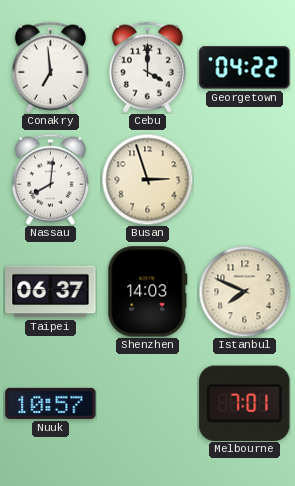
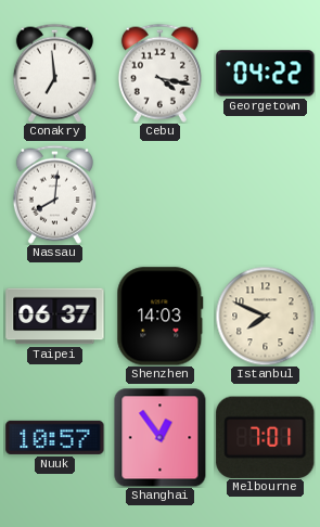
Cebu: 4:00 -> 4:17 (159, 73)
Busan: 2:57 -> none (147, 179)
Shanghai: none -> 12:54 (161, 437)
